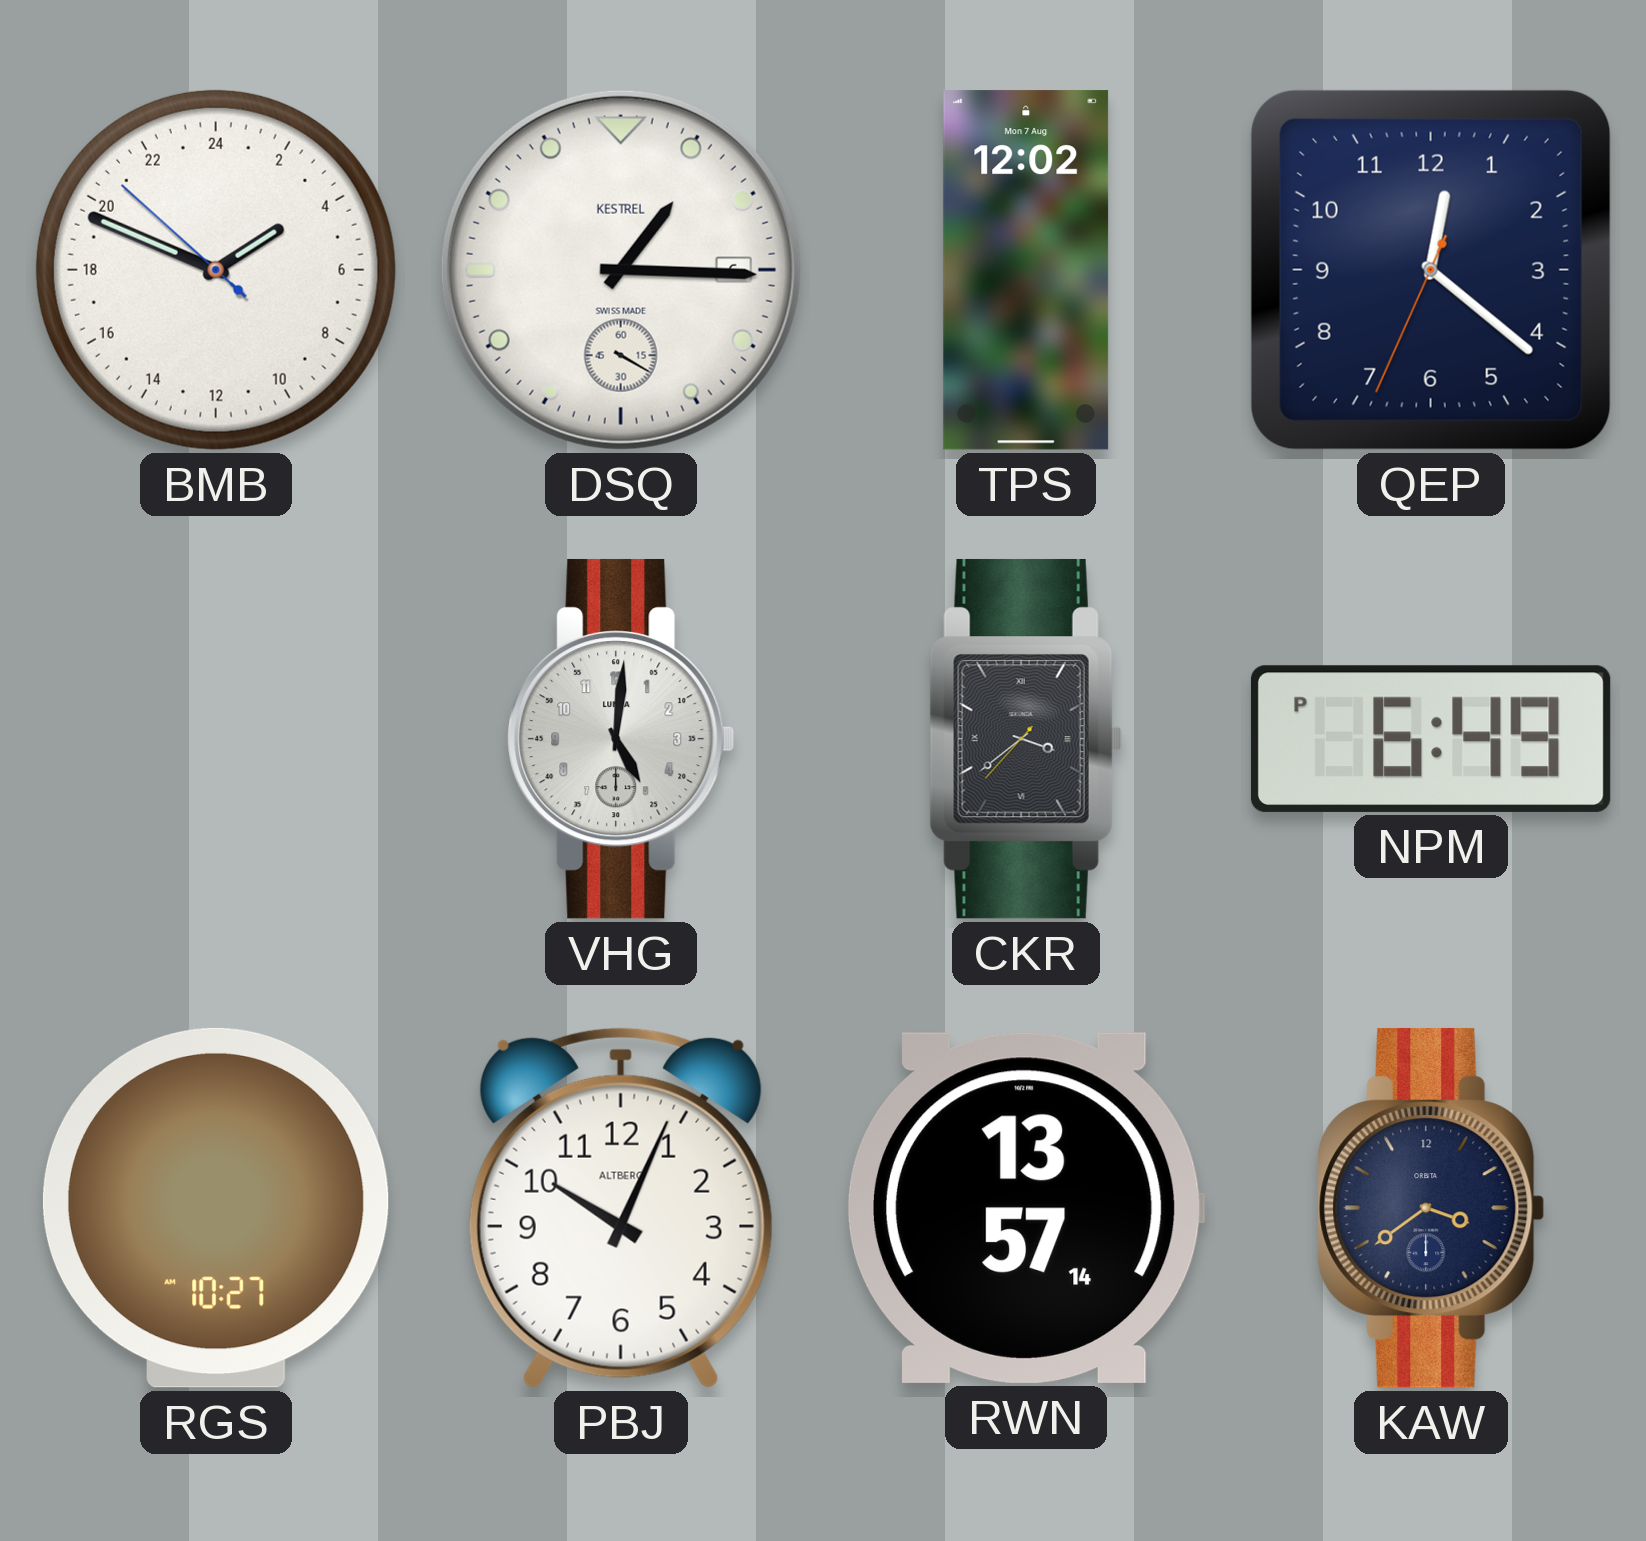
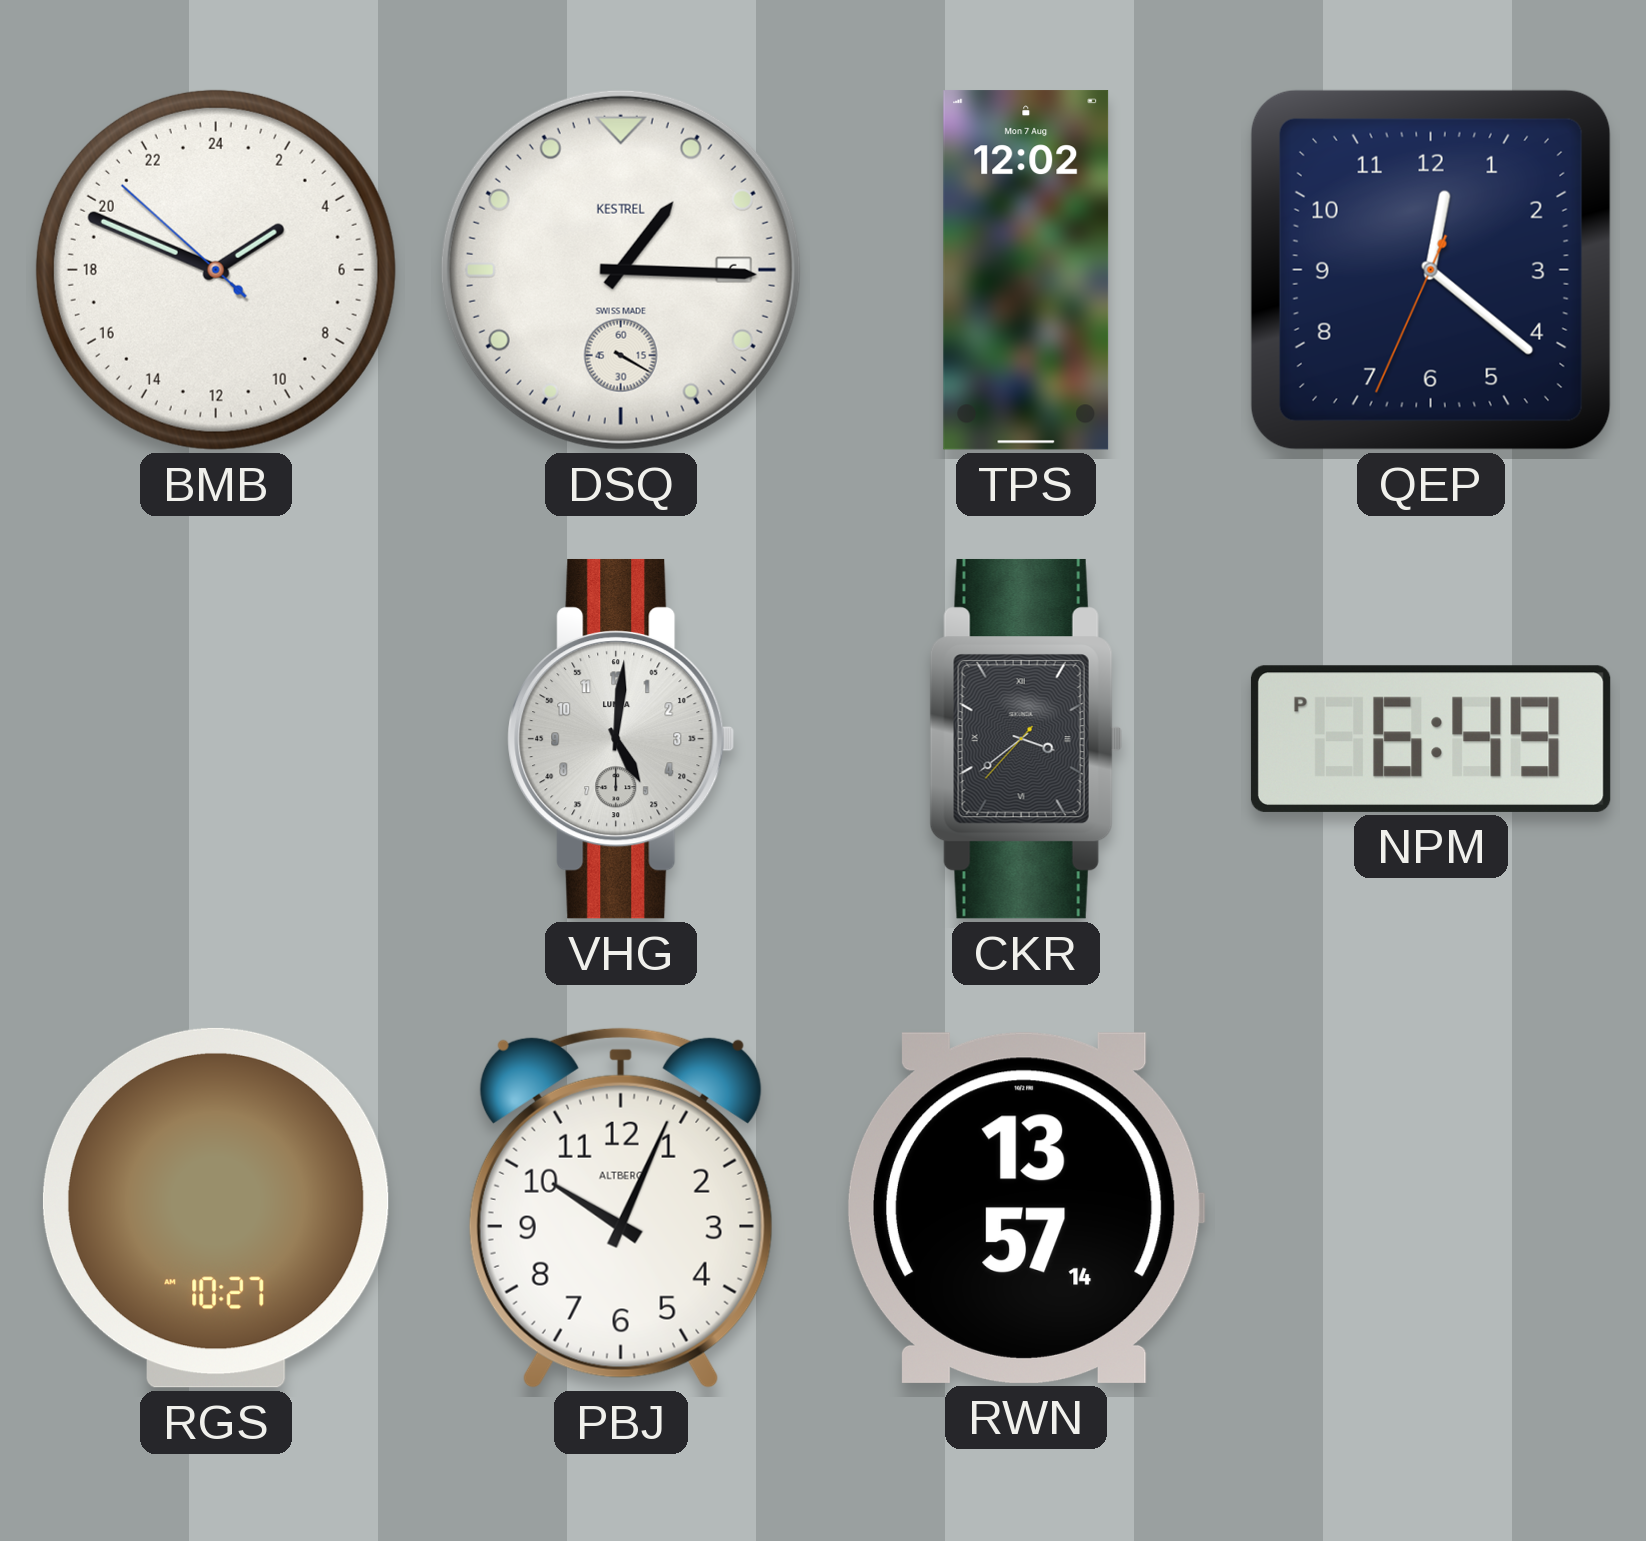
KAW: 3:39 -> none (1431, 1208)
